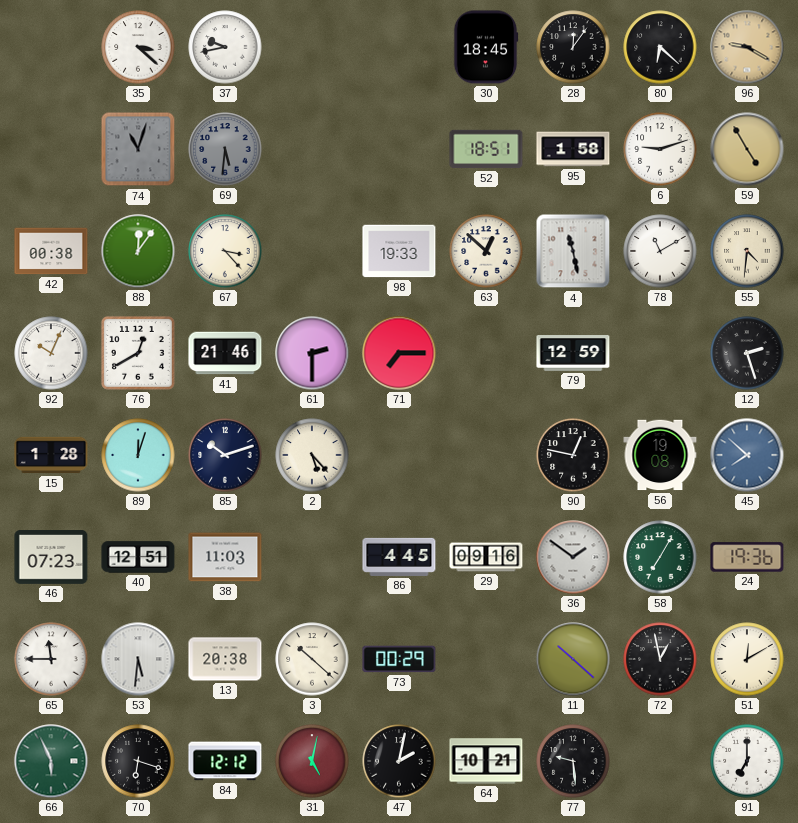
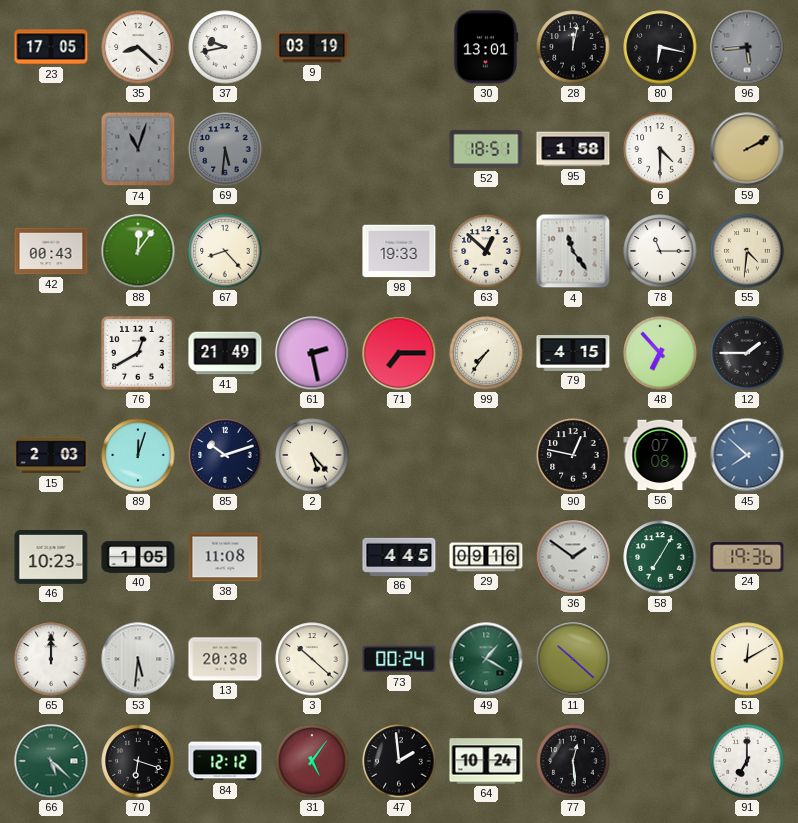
23: none -> 17:05 (51, 47)
35: 3:22 -> 8:22 (138, 47)
9: none -> 03:19 (312, 47)
30: 18:45 -> 13:01 (486, 47)
28: 12:06 -> 12:02 (573, 47)
80: 6:22 -> 6:17 (660, 47)
96: 9:20 -> 5:44 (747, 47)
96 dial: champagne -> grey (747, 47)
6: 9:12 -> 4:30 (660, 149)
59: 4:55 -> 2:10 (747, 149)
42: 00:38 -> 00:43 (51, 251)
67: 3:23 -> 8:23 (225, 251)
4: 11:28 -> 11:24 (573, 251)
78: 11:10 -> 11:15 (660, 251)
92: 10:04 -> none (51, 353)
41: 21:46 -> 21:49 (225, 353)
61: 2:30 -> 2:28 (312, 353)
99: none -> 7:36 (486, 353)
79: 12:59 -> 4:15 (573, 354)
48: none -> 6:53 (660, 353)
12: 2:27 -> 1:45 (747, 353)
15: 1:28 -> 2:03 (51, 455)
56: 19:08 -> 07:08 (660, 455)
46: 07:23 -> 10:23 (51, 558)
40: 12:51 -> 1:05 (138, 557)
38: 11:03 -> 11:08 (225, 557)
65: 11:45 -> 12:00 (51, 659)
73: 00:29 -> 00:24 (399, 659)
49: none -> 1:20 (486, 659)
72: 12:58 -> none (660, 659)
66: 5:56 -> 5:22 (51, 761)
31: 5:02 -> 5:06 (312, 761)
47: 2:02 -> 1:59 (399, 761)
64: 10:21 -> 10:24 (486, 761)
77: 9:29 -> 12:29 (573, 761)
